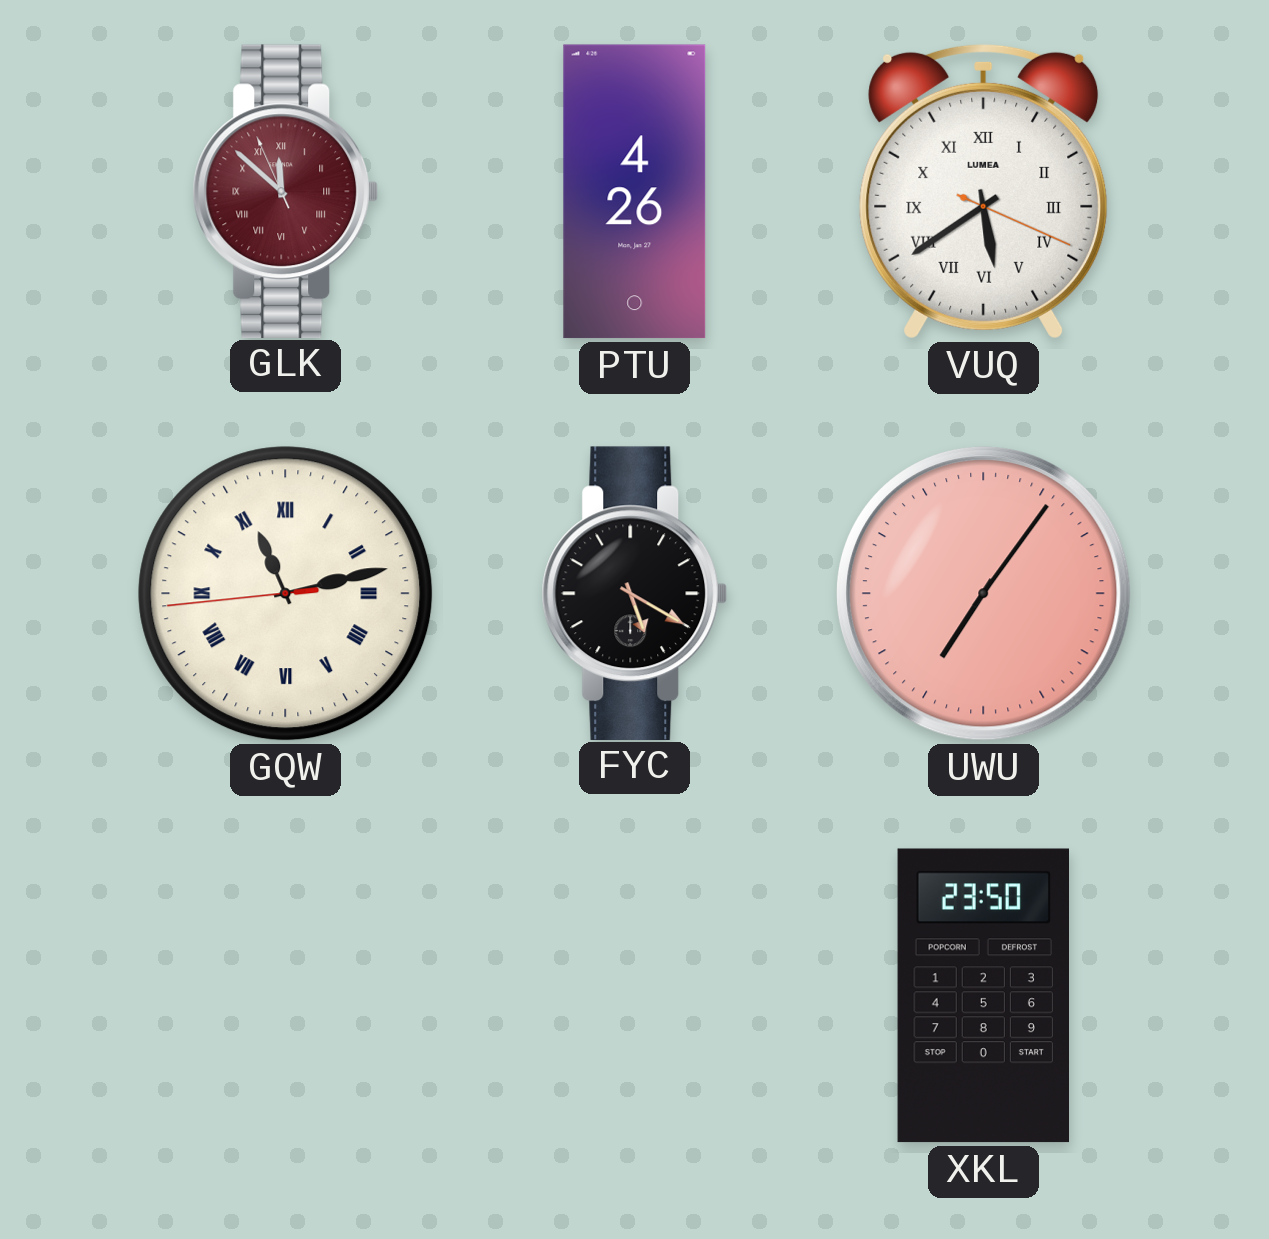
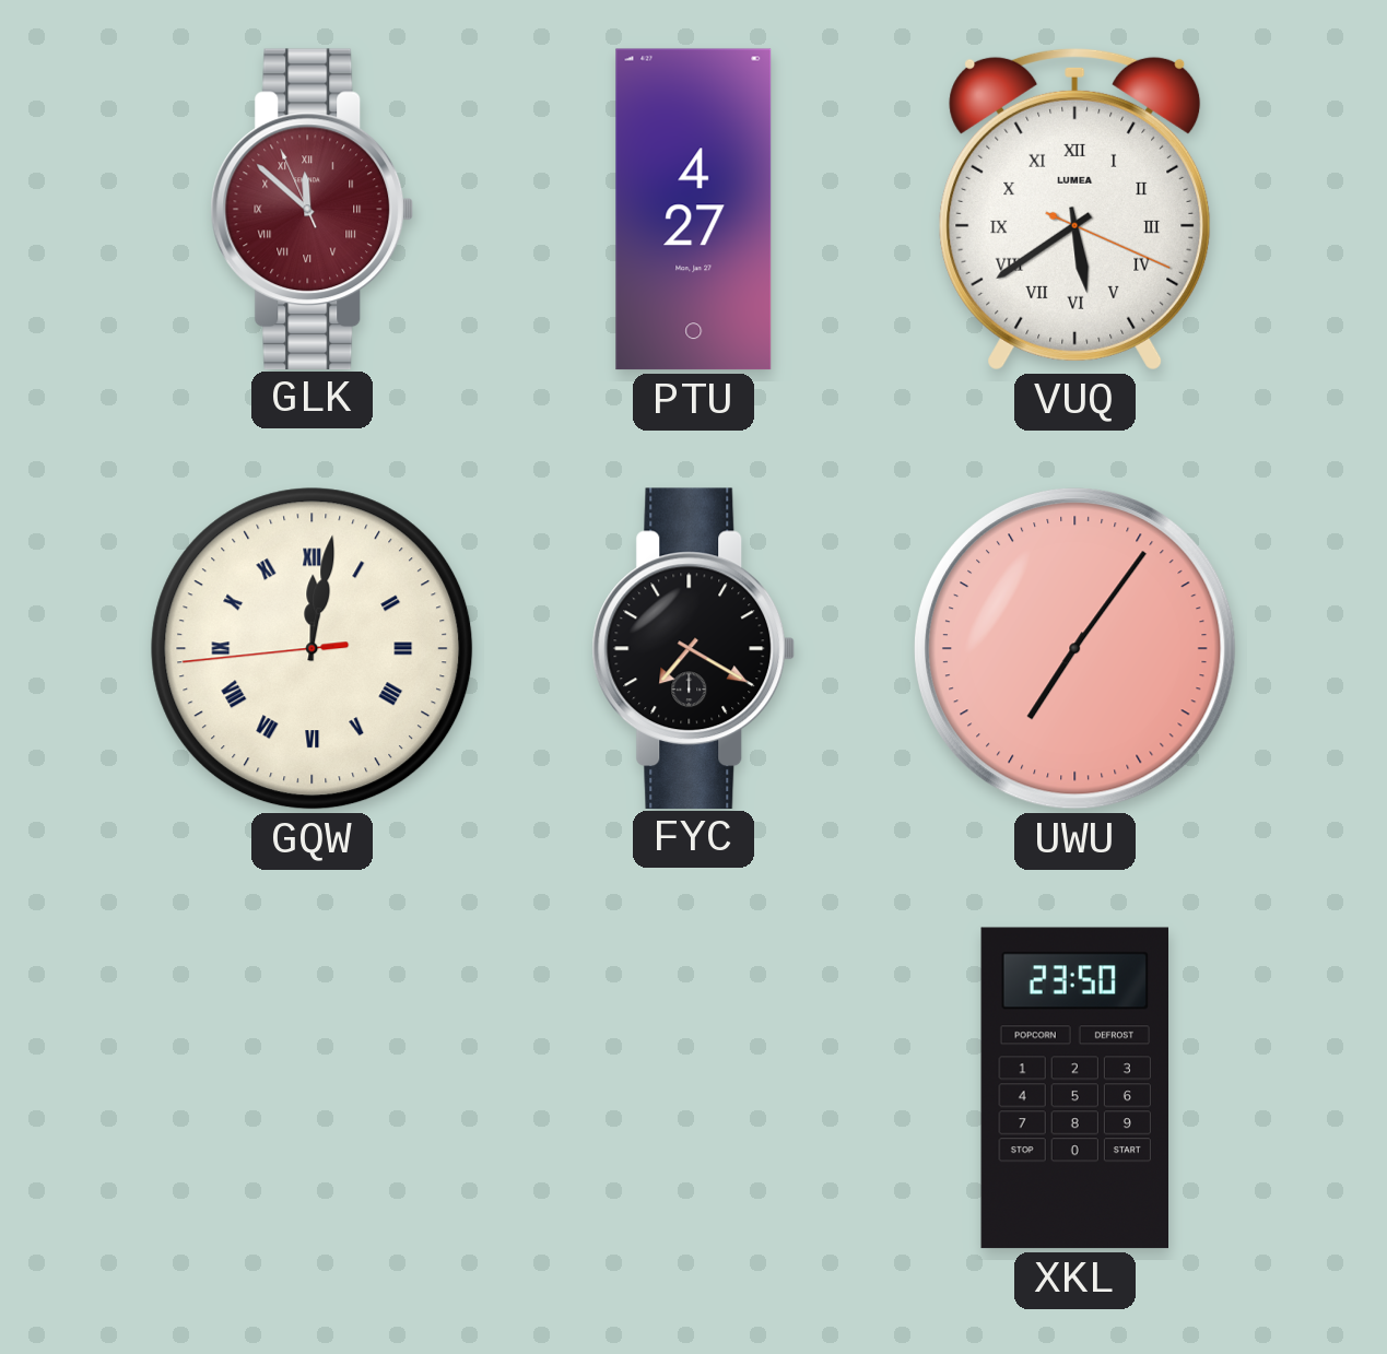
PTU: 4:26 -> 4:27 (694, 210)
GQW: 11:12 -> 12:01 (313, 649)
FYC: 5:20 -> 7:20 (694, 648)
